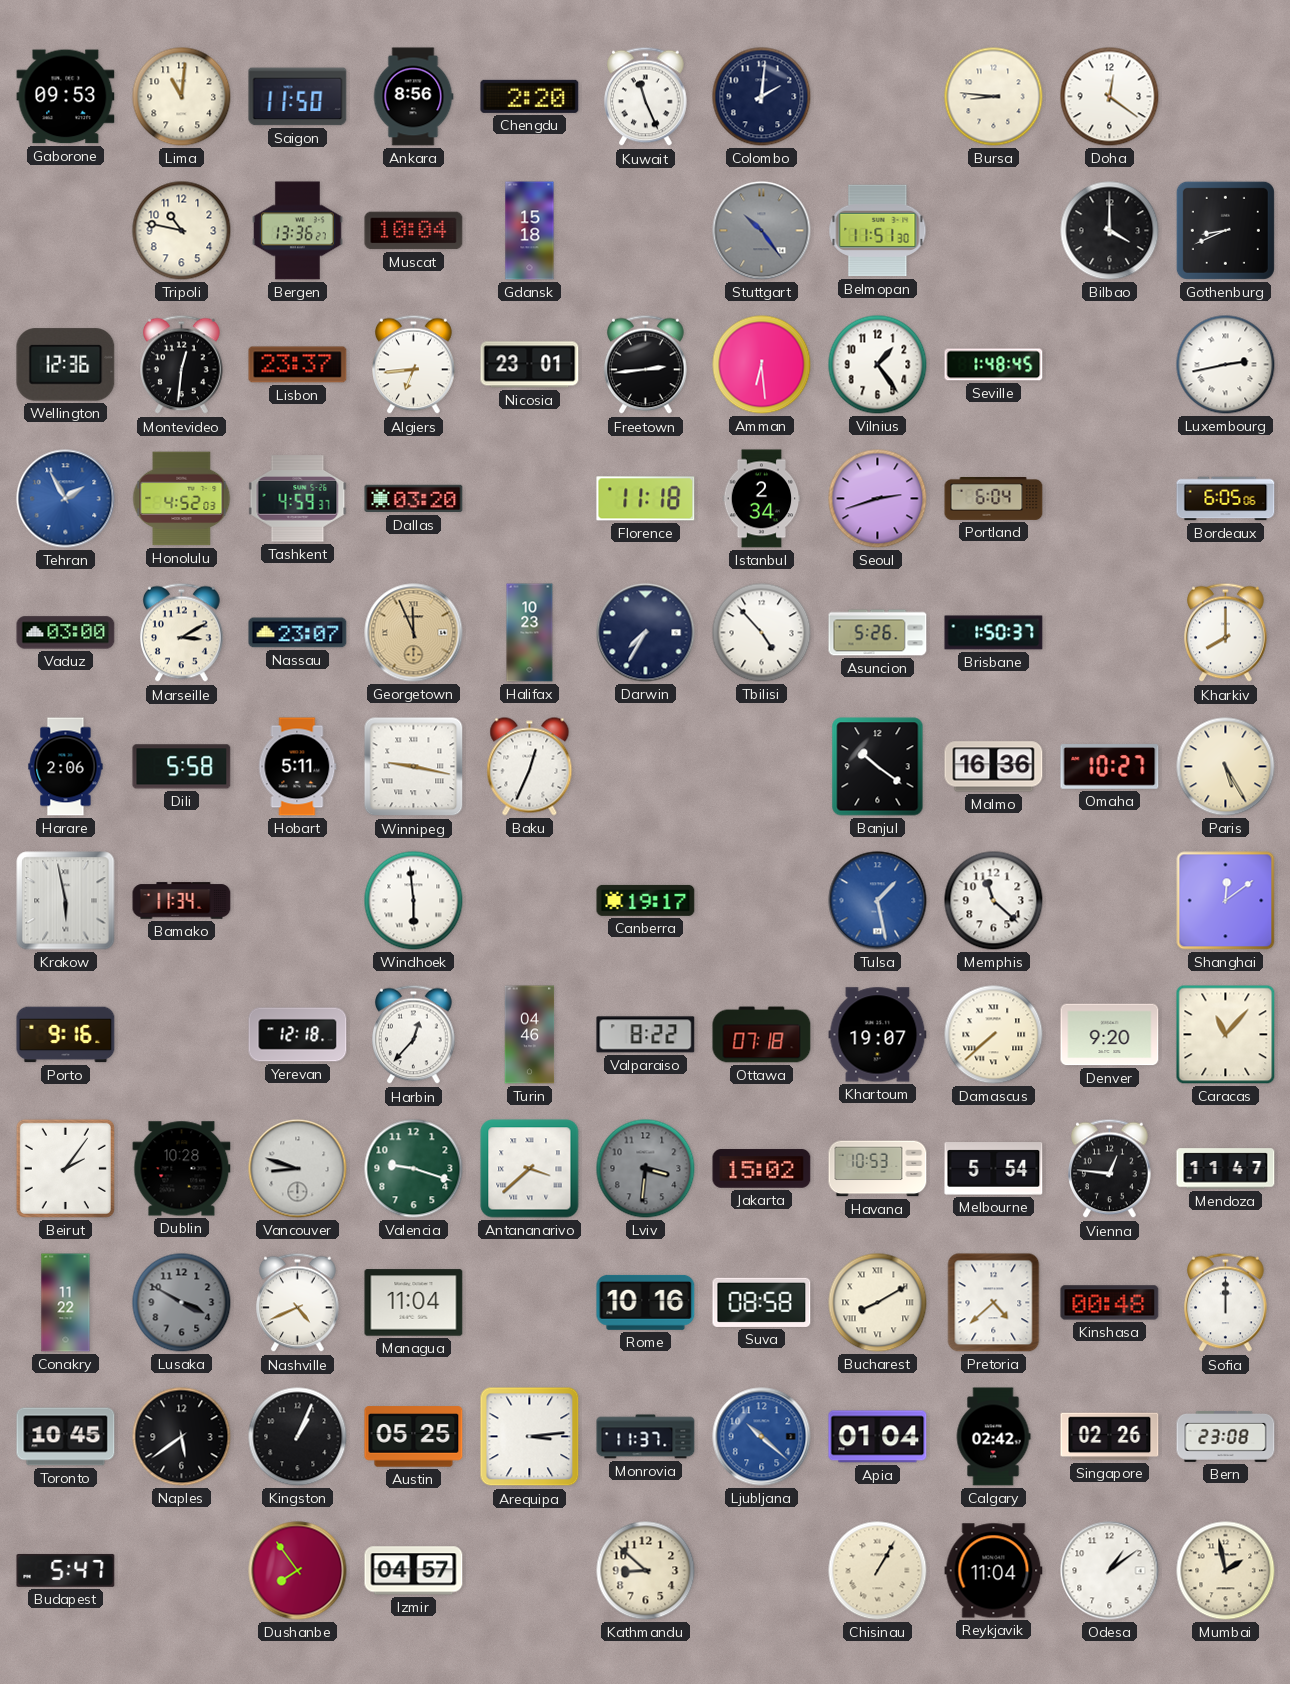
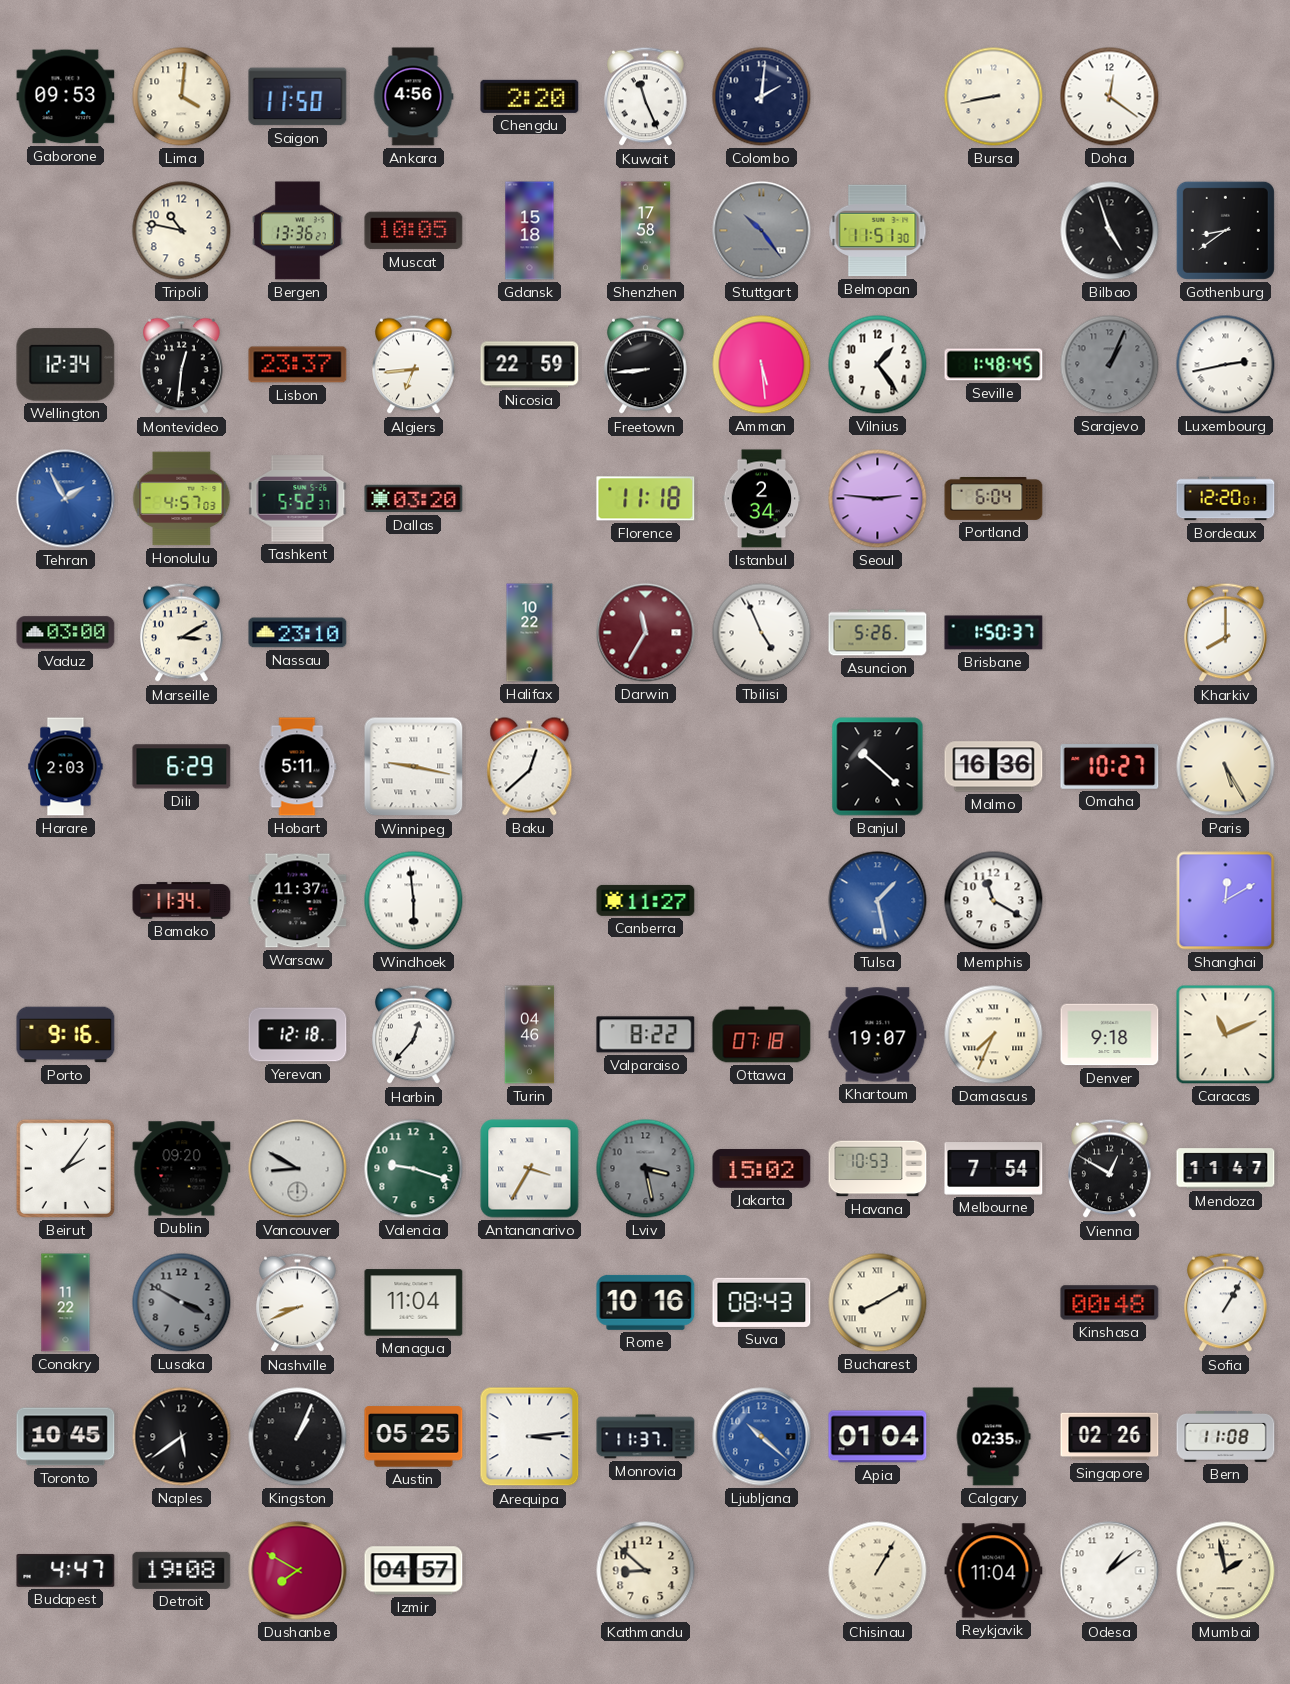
Lima: 11:01 -> 4:01 (182, 97)
Ankara: 8:56 -> 4:56 (413, 97)
Bursa: 8:46 -> 8:43 (994, 97)
Muscat: 10:04 -> 10:05 (414, 231)
Shenzhen: none -> 17:58 (646, 231)
Bilbao: 4:00 -> 4:57 (1110, 231)
Gothenburg: 8:41 -> 8:39 (1225, 230)
Wellington: 12:36 -> 12:34 (66, 365)
Nicosia: 23:01 -> 22:59 (530, 365)
Freetown: 2:44 -> 8:44 (646, 365)
Amman: 6:29 -> 5:29 (762, 365)
Sarajevo: none -> 1:04 (1110, 365)
Honolulu: 4:52 -> 4:57 (182, 499)
Tashkent: 4:59 -> 5:52 (298, 499)
Seoul: 2:42 -> 2:46 (878, 499)
Bordeaux: 6:05 -> 12:20 (1226, 499)
Nassau: 23:07 -> 23:10 (298, 633)
Georgetown: 11:56 -> none (414, 633)
Halifax: 10:23 -> 10:22 (530, 633)
Darwin: 7:35 -> 11:35 (646, 633)
Darwin dial: navy -> burgundy (646, 633)
Tbilisi: 4:53 -> 4:56 (762, 633)
Harare: 2:06 -> 2:03 (66, 767)
Dili: 5:58 -> 6:29 (182, 767)
Baku: 12:34 -> 12:38 (530, 767)
Banjul: 10:21 -> 10:22 (878, 767)
Krakow: 5:58 -> none (66, 901)
Warsaw: none -> 11:37 (298, 901)
Canberra: 19:17 -> 11:27 (646, 900)
Memphis: 11:22 -> 11:20 (994, 901)
Shanghai: 12:09 -> 12:10 (1226, 901)
Damascus: 7:38 -> 7:34 (994, 1035)
Denver: 9:20 -> 9:18 (1110, 1035)
Caracas: 11:07 -> 11:11 (1226, 1035)
Dublin: 10:28 -> 09:20 (182, 1169)
Vancouver: 8:48 -> 8:50 (298, 1169)
Antananarivo: 3:38 -> 3:35 (530, 1169)
Lviv: 3:31 -> 3:28 (646, 1169)
Melbourne: 5:54 -> 7:54 (994, 1169)
Vienna: 12:46 -> 12:50 (1110, 1169)
Nashville: 4:41 -> 8:41 (298, 1303)
Suva: 08:58 -> 08:43 (762, 1302)
Pretoria: 4:38 -> none (994, 1303)
Sofia: 12:00 -> 1:05 (1226, 1303)
Calgary: 02:42 -> 02:35 (993, 1437)
Bern: 23:08 -> 11:08 (1226, 1436)
Budapest: 5:47 -> 4:47 (66, 1571)
Detroit: none -> 19:08 (182, 1570)
Dushanbe: 7:54 -> 7:50 (298, 1571)
